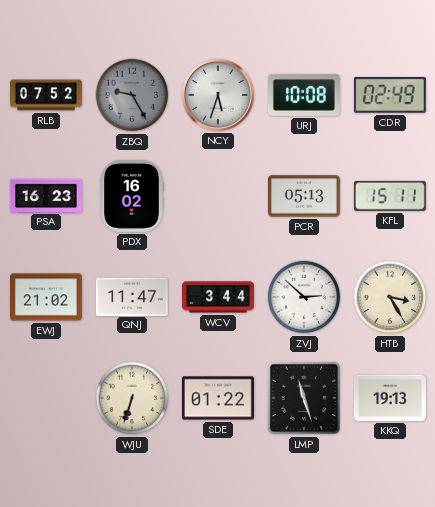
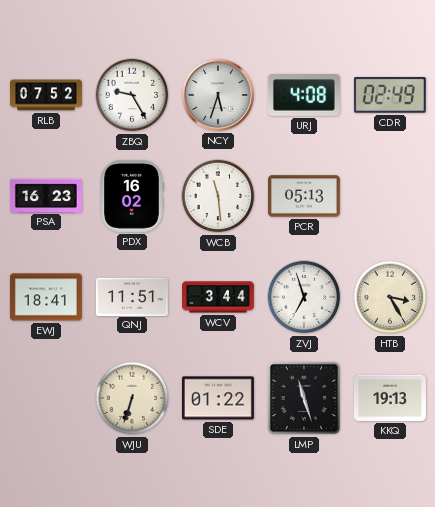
ZBQ dial: grey -> white (132, 95)
URJ: 10:08 -> 4:08 (304, 96)
WCB: none -> 11:29 (218, 196)
KFL: 15:11 -> none (390, 196)
EWJ: 21:02 -> 18:41 (46, 297)
QNJ: 11:47 -> 11:51 (132, 296)
ZVJ: 2:52 -> 6:57 (304, 297)
